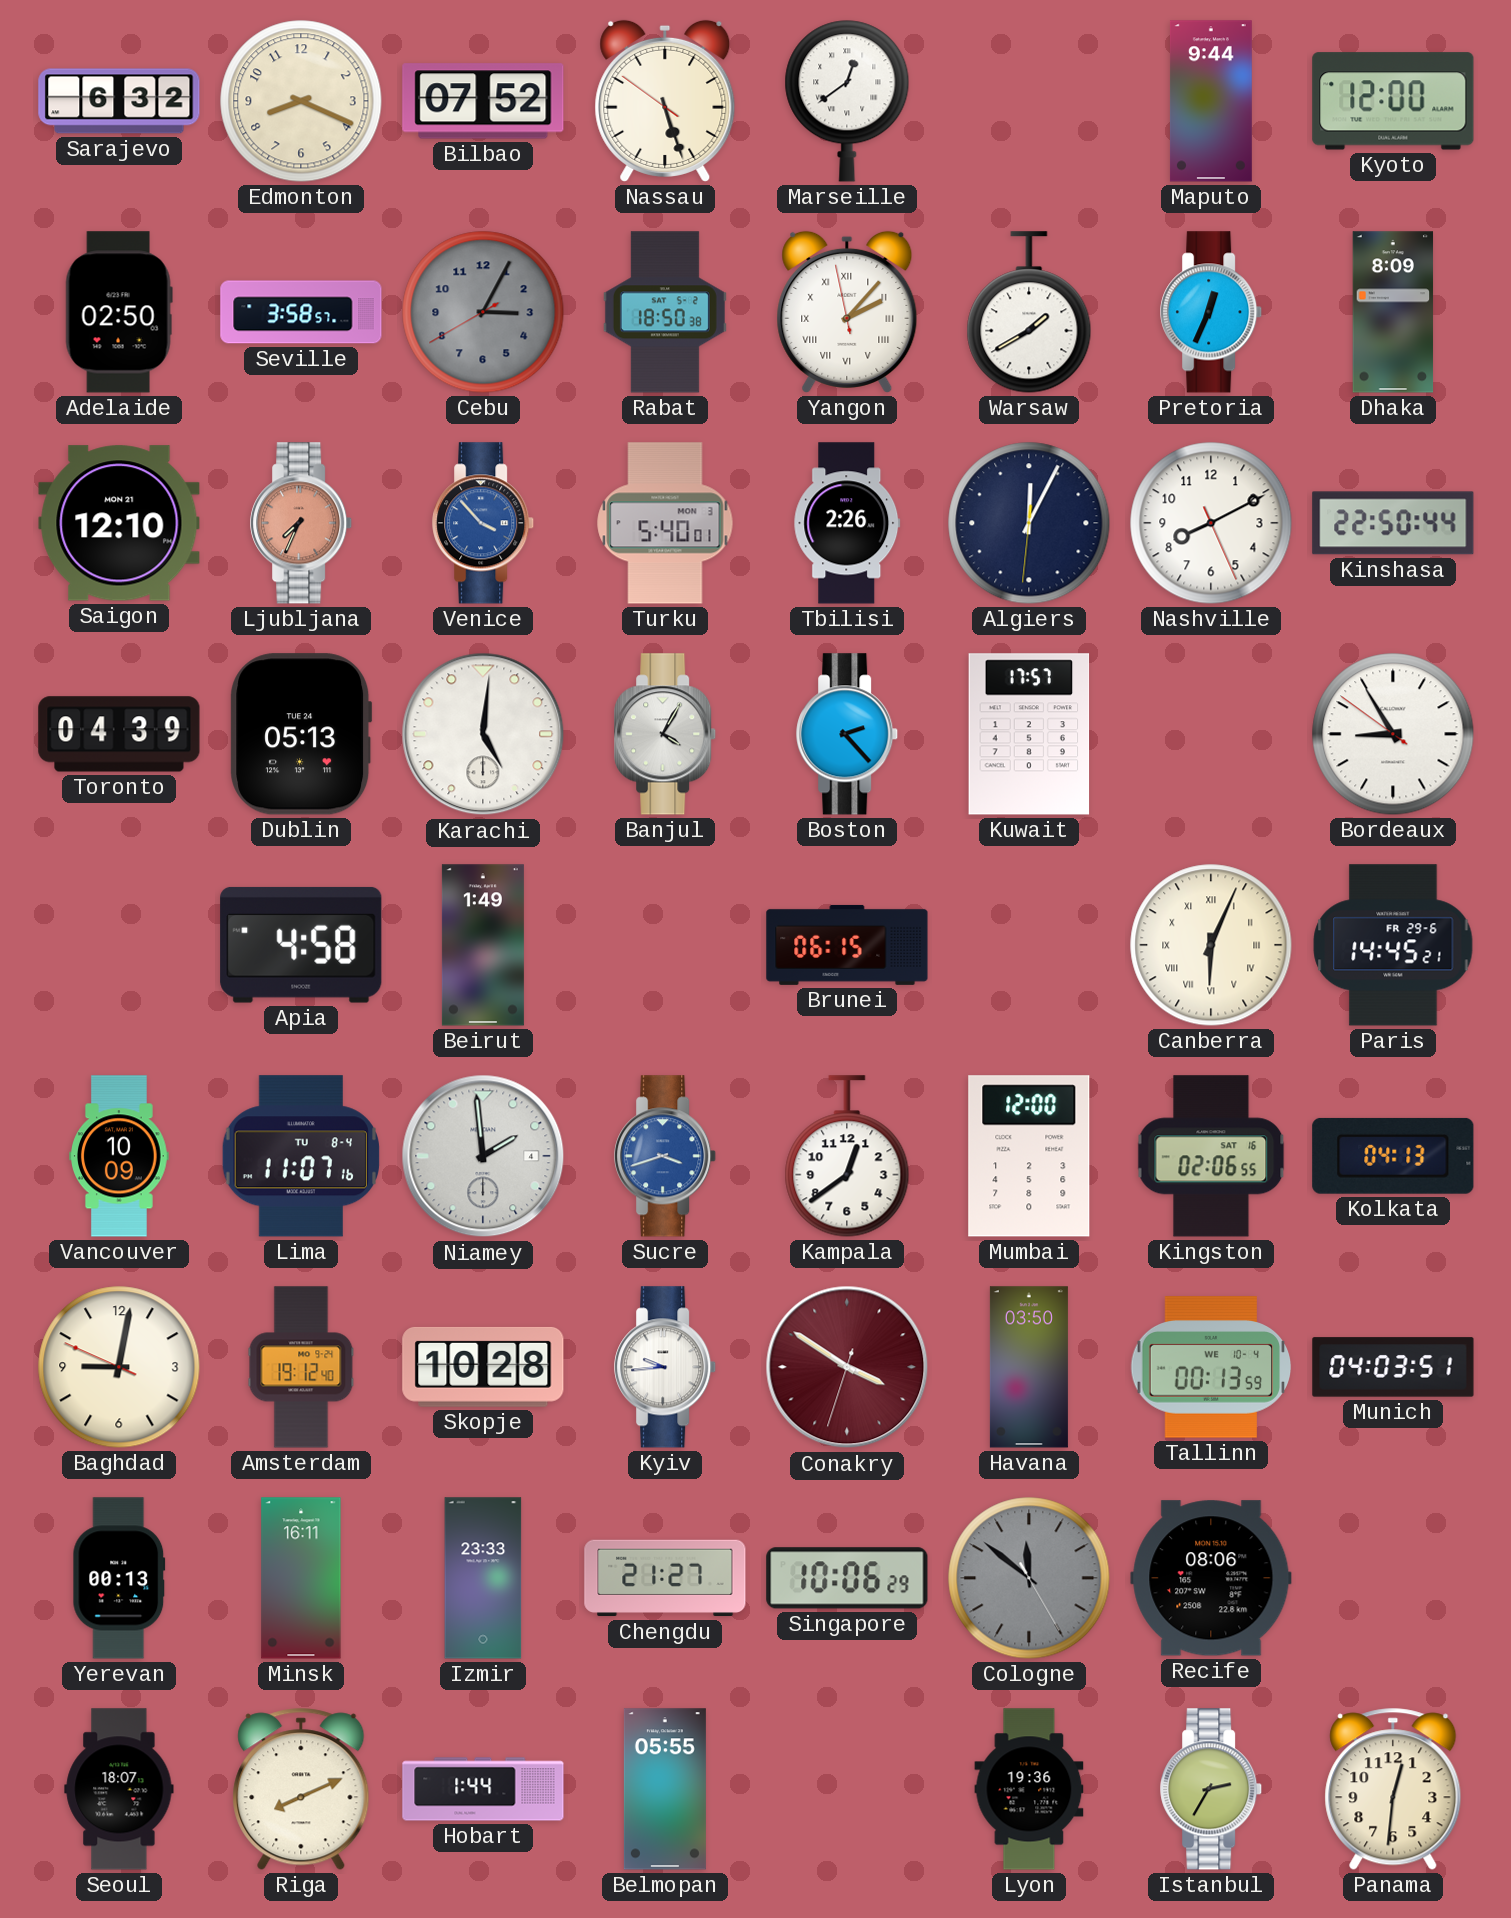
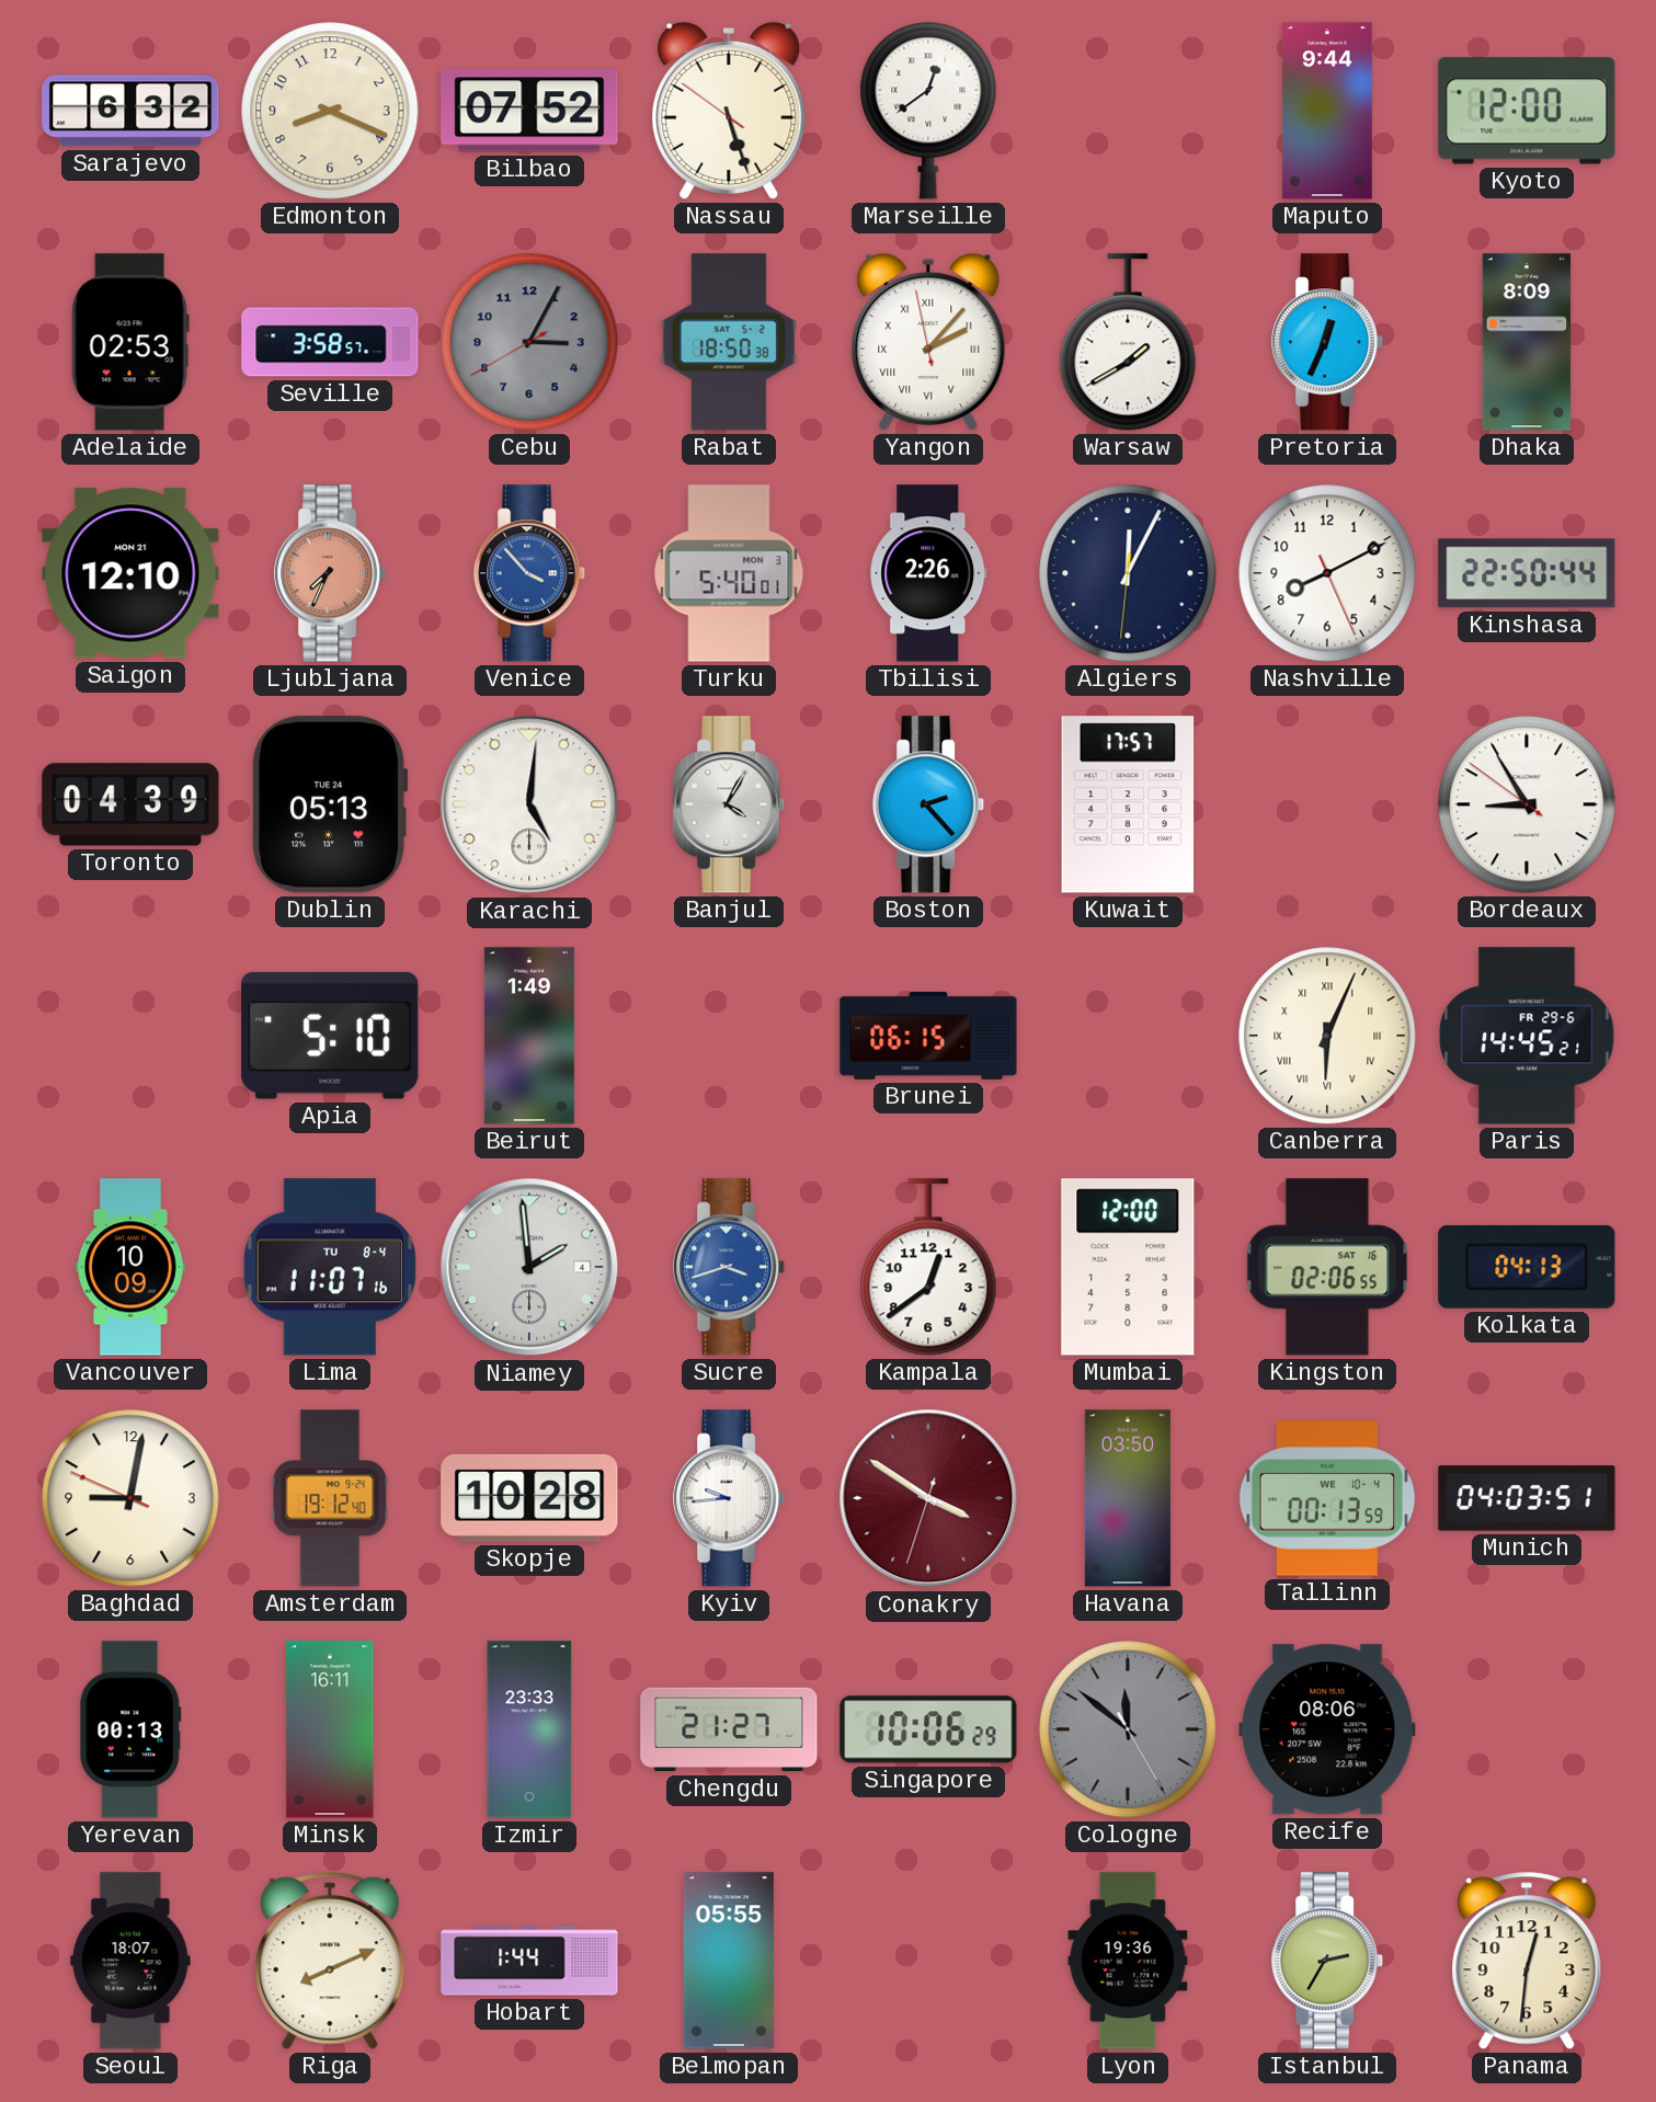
Adelaide: 02:50 -> 02:53 (130, 342)
Apia: 4:58 -> 5:10 (330, 1036)
